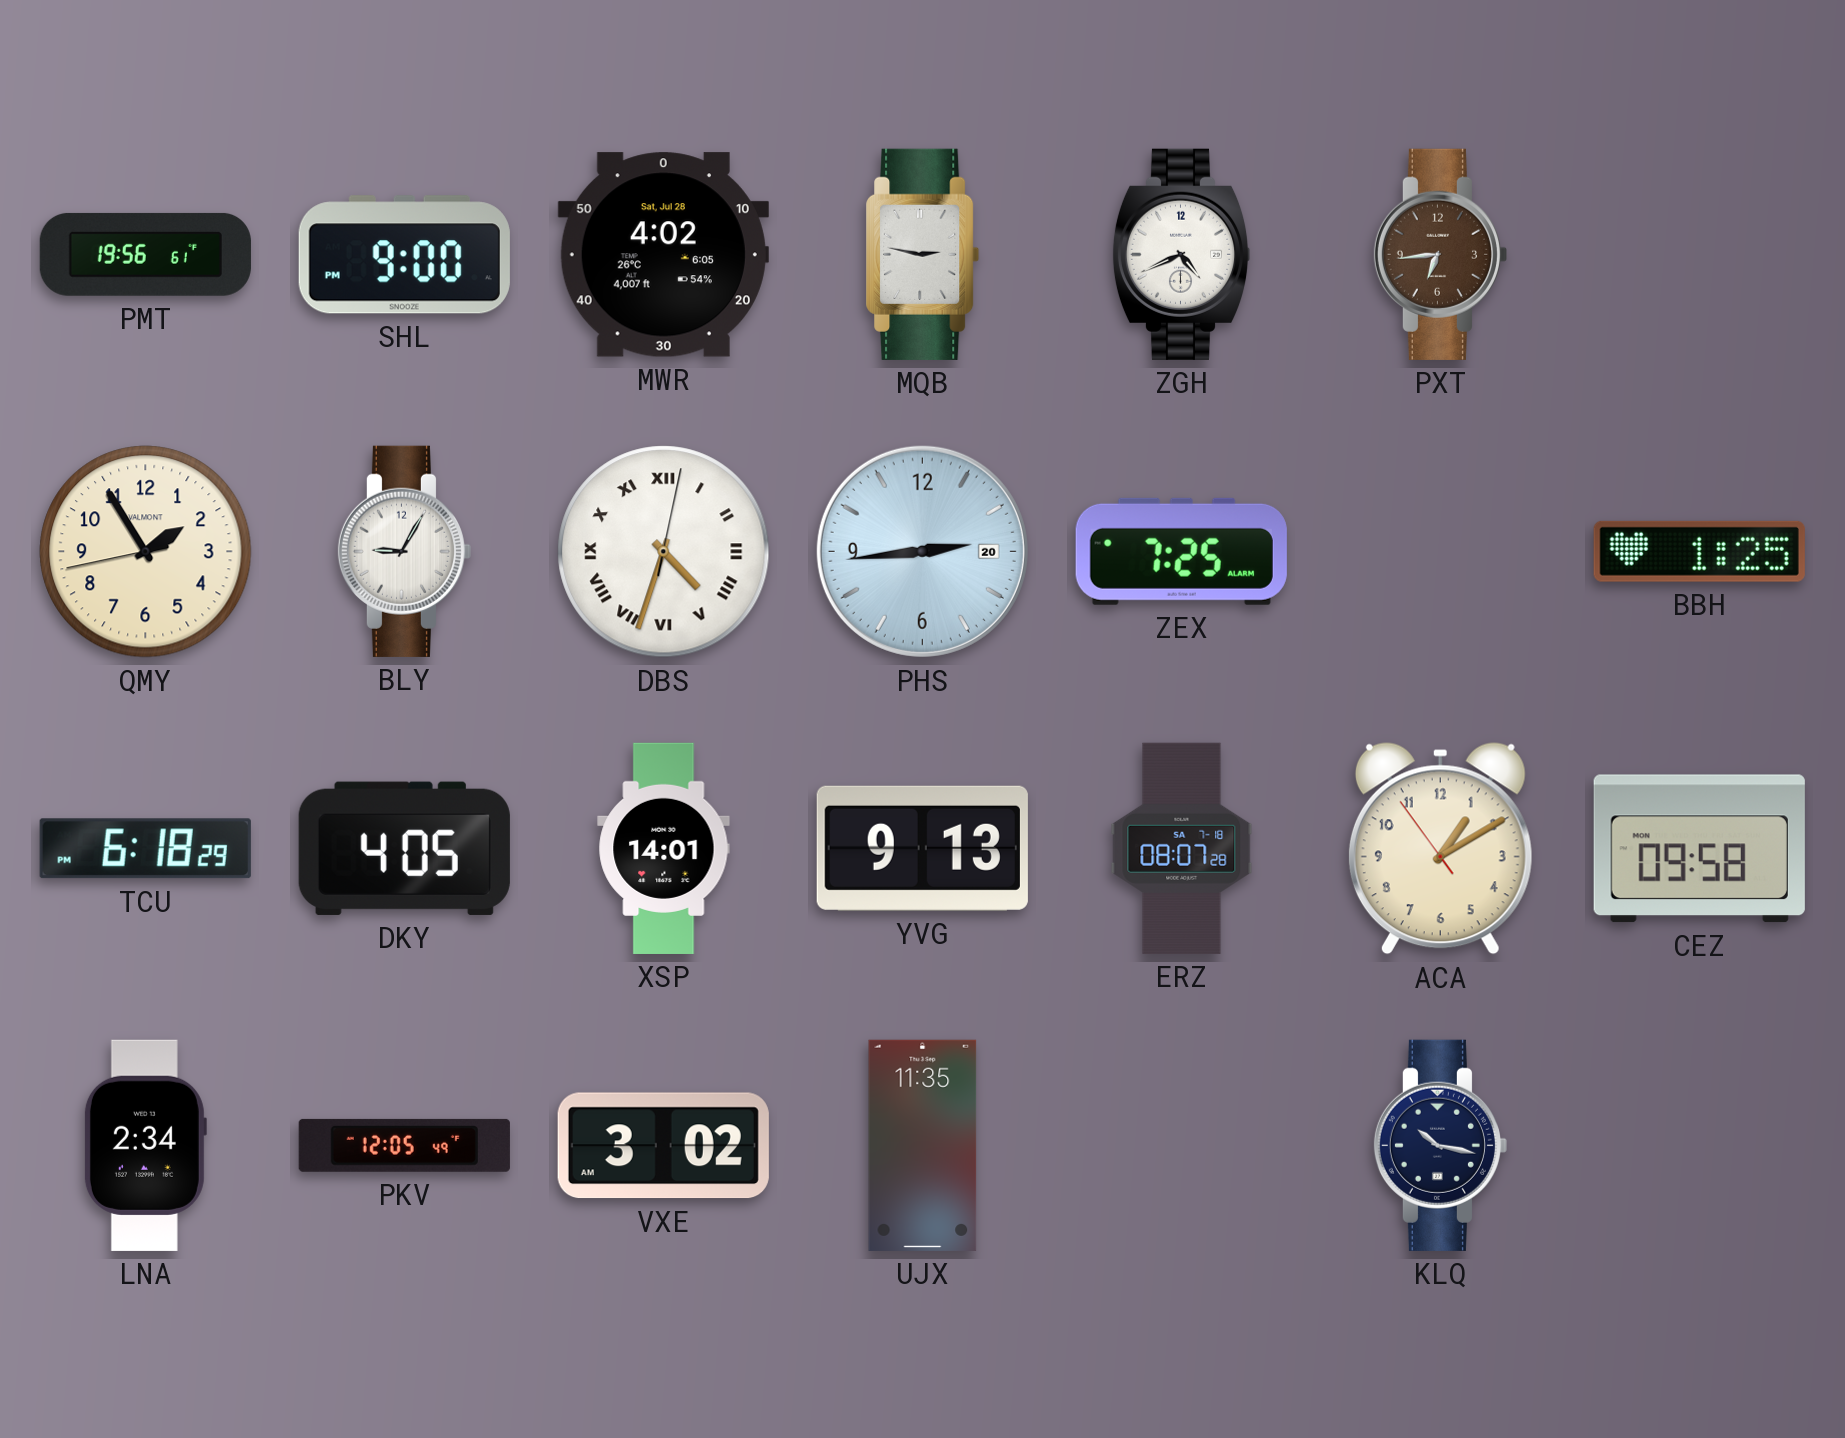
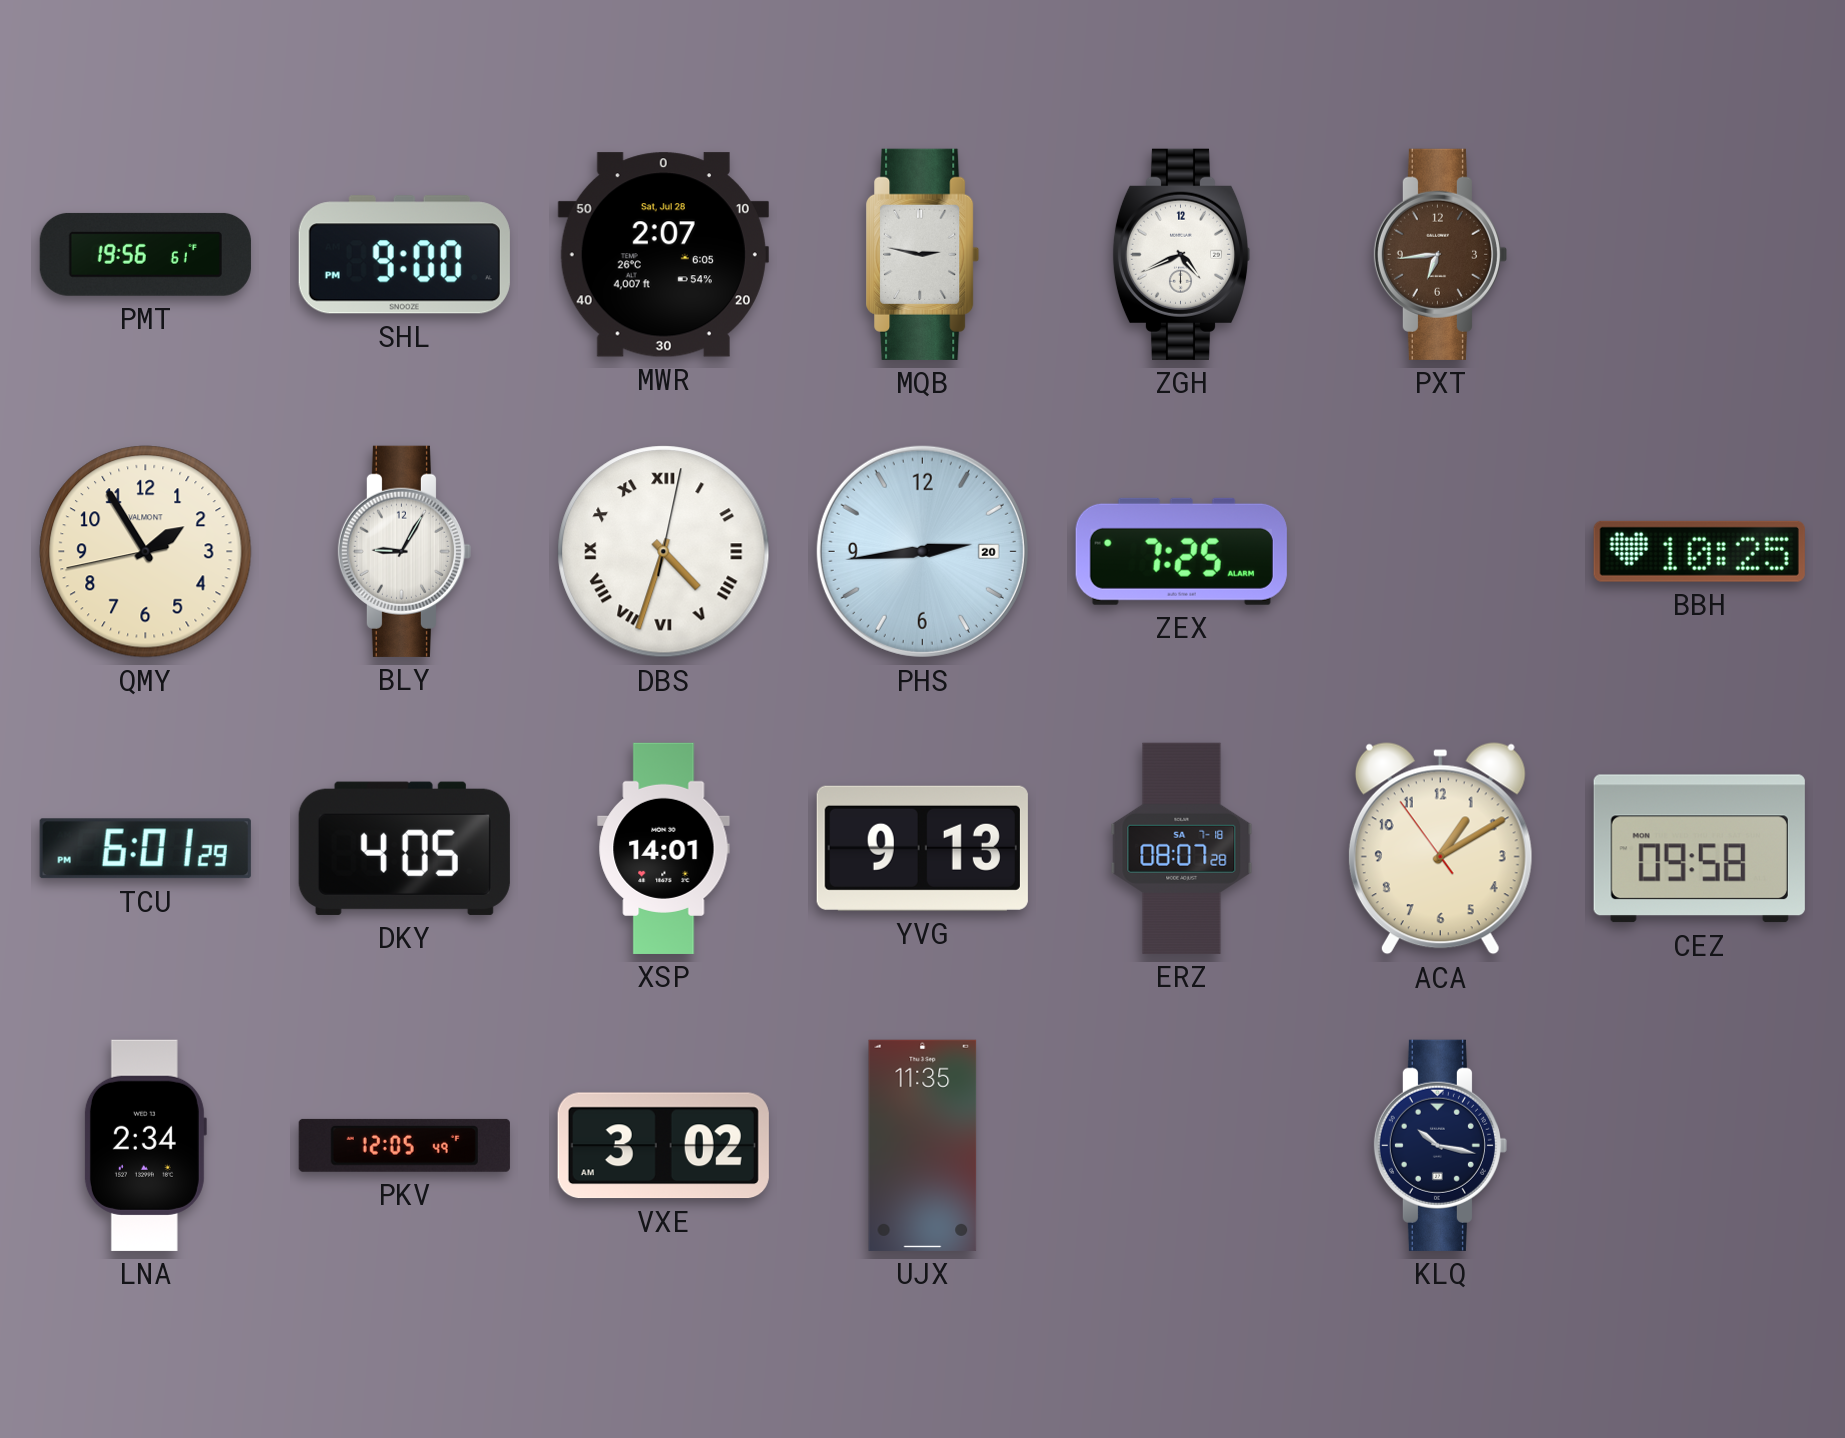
MWR: 4:02 -> 2:07 (663, 255)
BBH: 1:25 -> 10:25 (1699, 551)
TCU: 6:18 -> 6:01 (145, 849)
